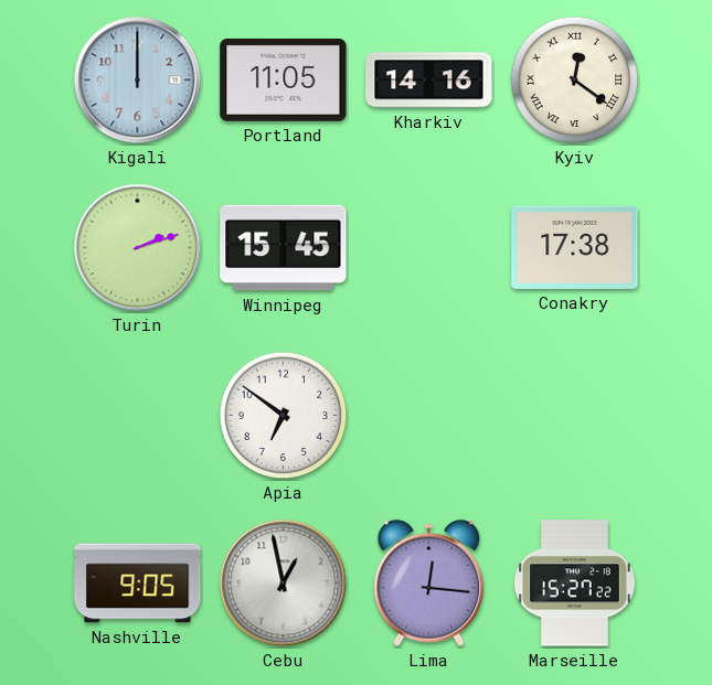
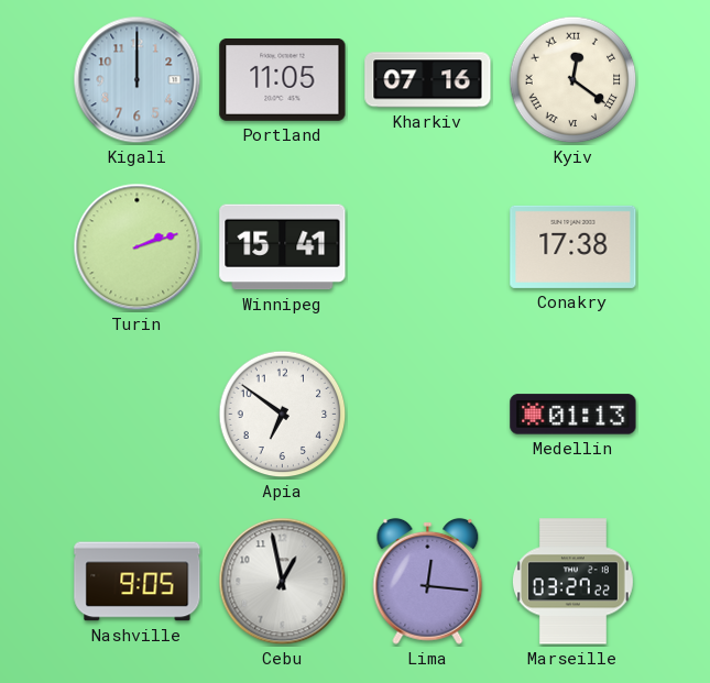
Kharkiv: 14:16 -> 07:16 (428, 80)
Winnipeg: 15:45 -> 15:41 (283, 247)
Medellin: none -> 01:13 (574, 415)
Marseille: 15:27 -> 03:27 (572, 582)
